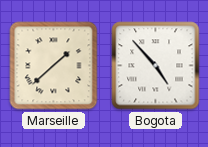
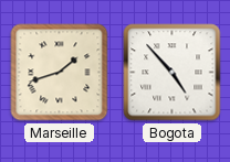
Marseille: 1:38 -> 1:42 (60, 73)
